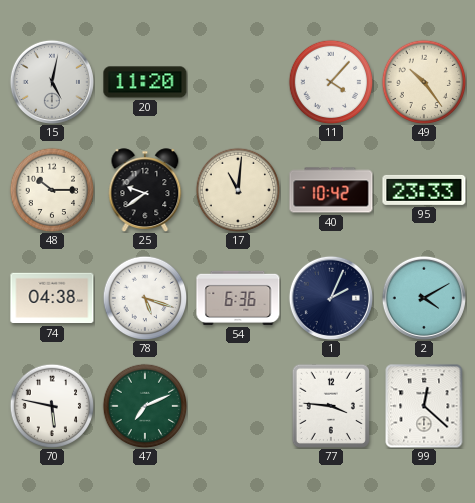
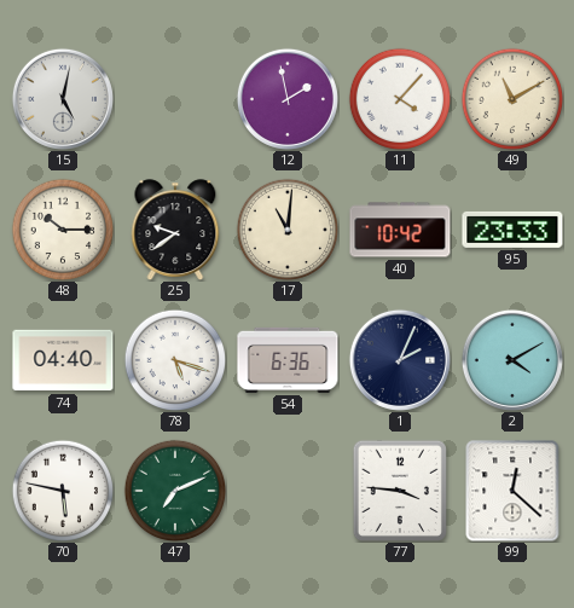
20: 11:20 -> none (145, 82)
12: none -> 1:58 (288, 99)
49: 10:24 -> 11:10 (512, 99)
74: 04:38 -> 04:40 (63, 360)
